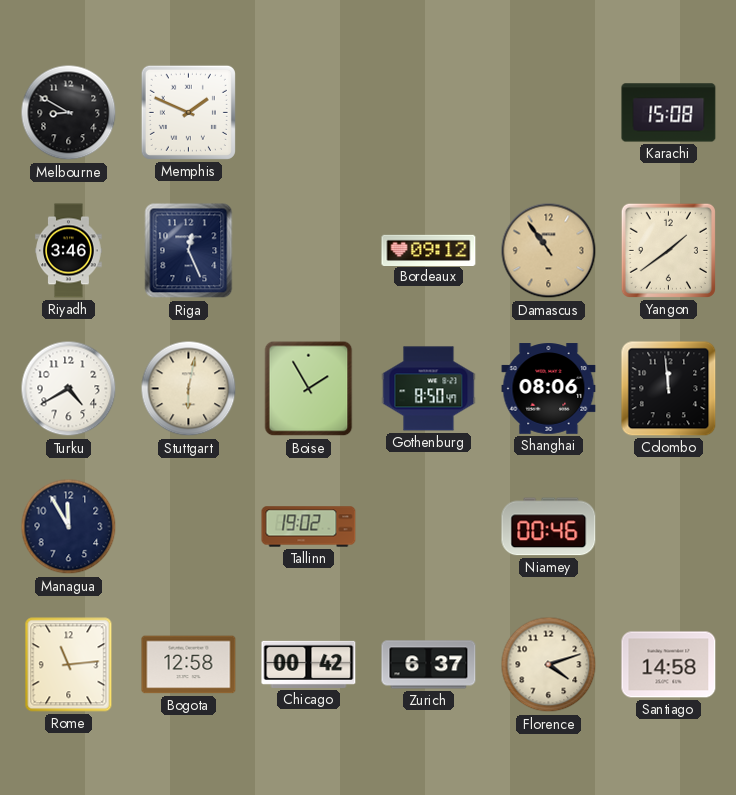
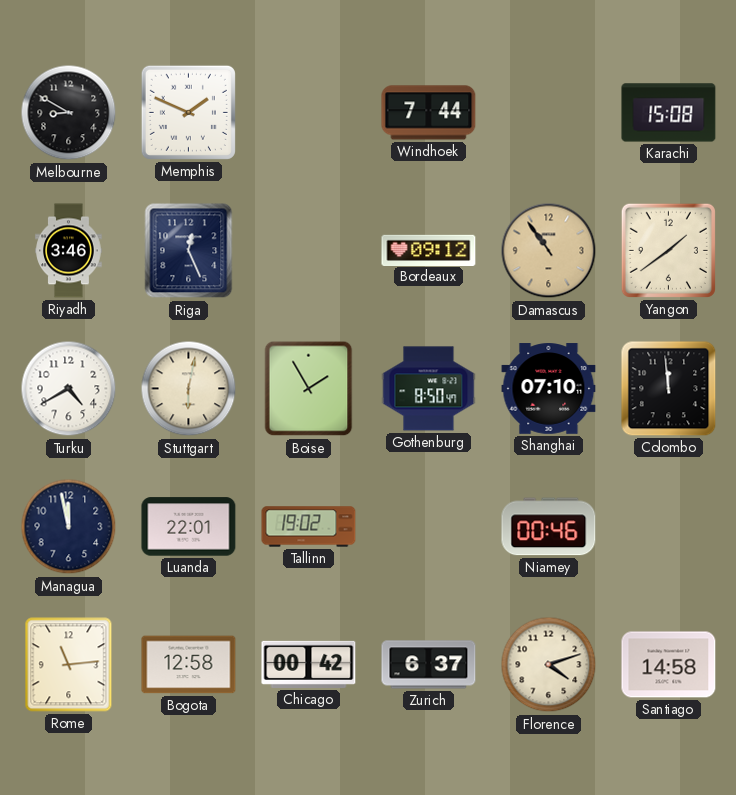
Windhoek: none -> 7:44 (429, 113)
Shanghai: 08:06 -> 07:10 (549, 389)
Managua: 11:55 -> 11:58 (69, 527)
Luanda: none -> 22:01 (189, 527)
